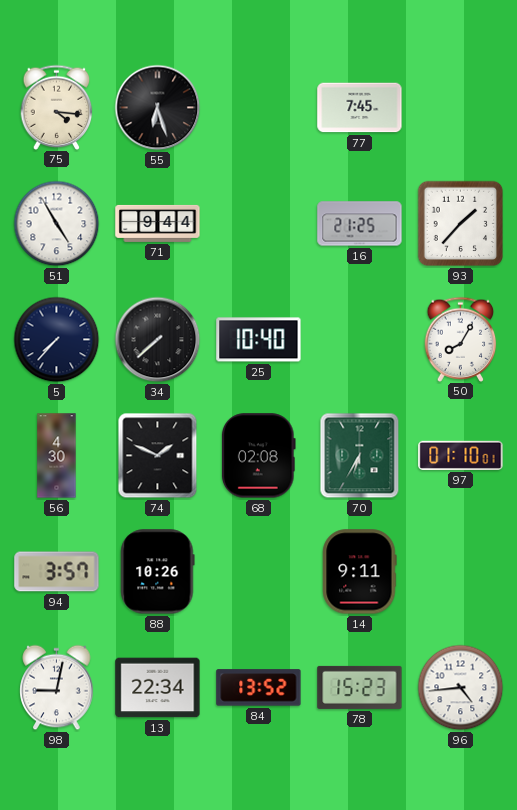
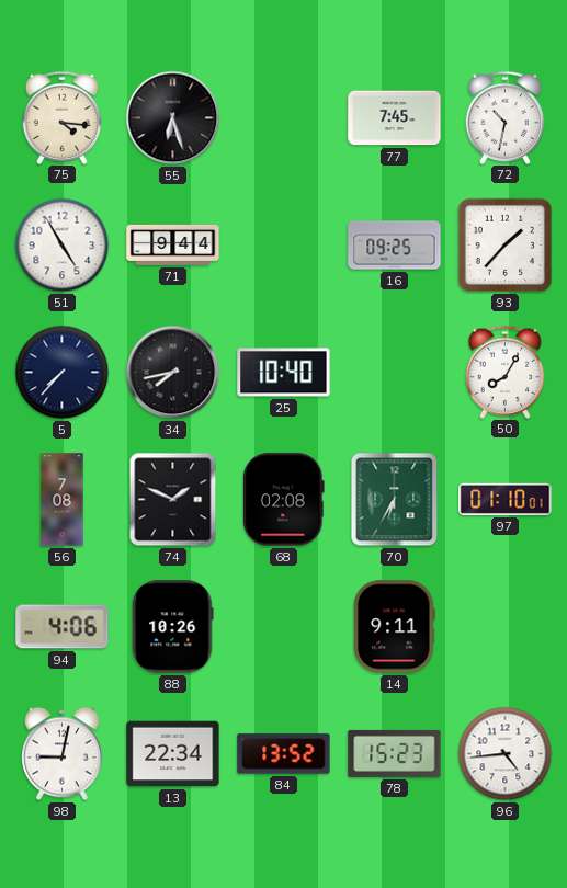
72: none -> 10:32 (506, 117)
16: 21:25 -> 09:25 (395, 246)
34: 7:38 -> 7:43 (173, 373)
56: 4:30 -> 7:08 (63, 500)
94: 3:57 -> 4:06 (63, 627)
